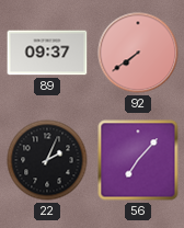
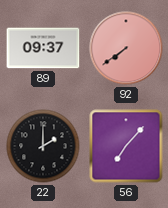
22: 2:04 -> 2:00 (43, 146)
